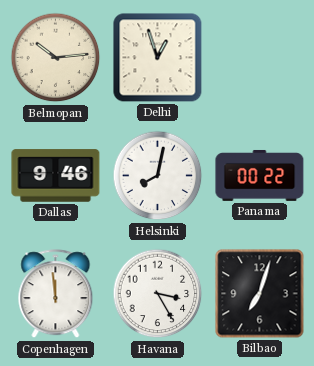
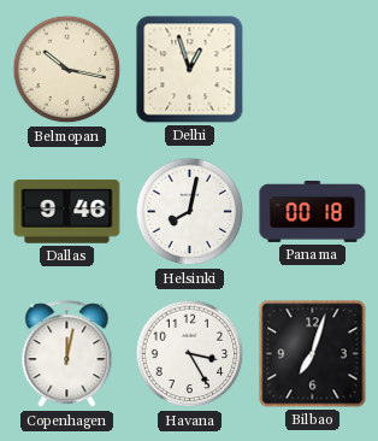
Belmopan: 10:14 -> 10:17 (67, 70)
Panama: 00:22 -> 00:18 (313, 211)
Copenhagen: 11:59 -> 12:02 (67, 354)
